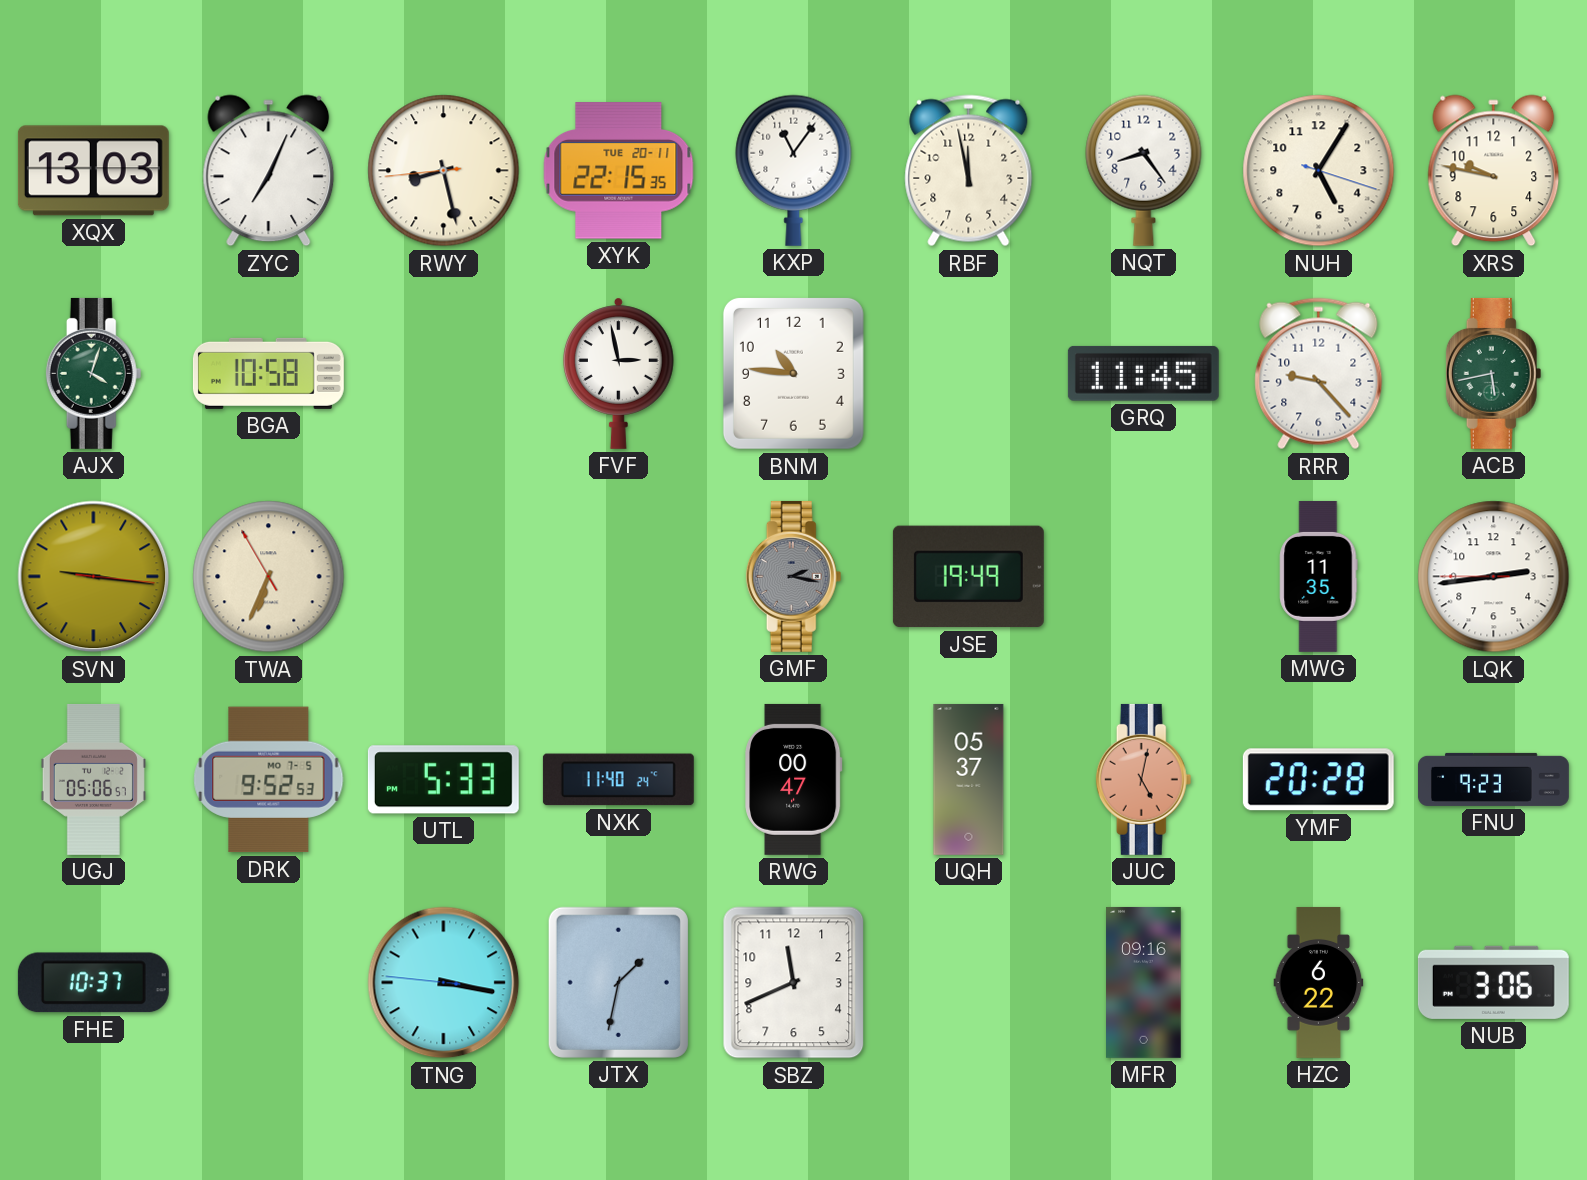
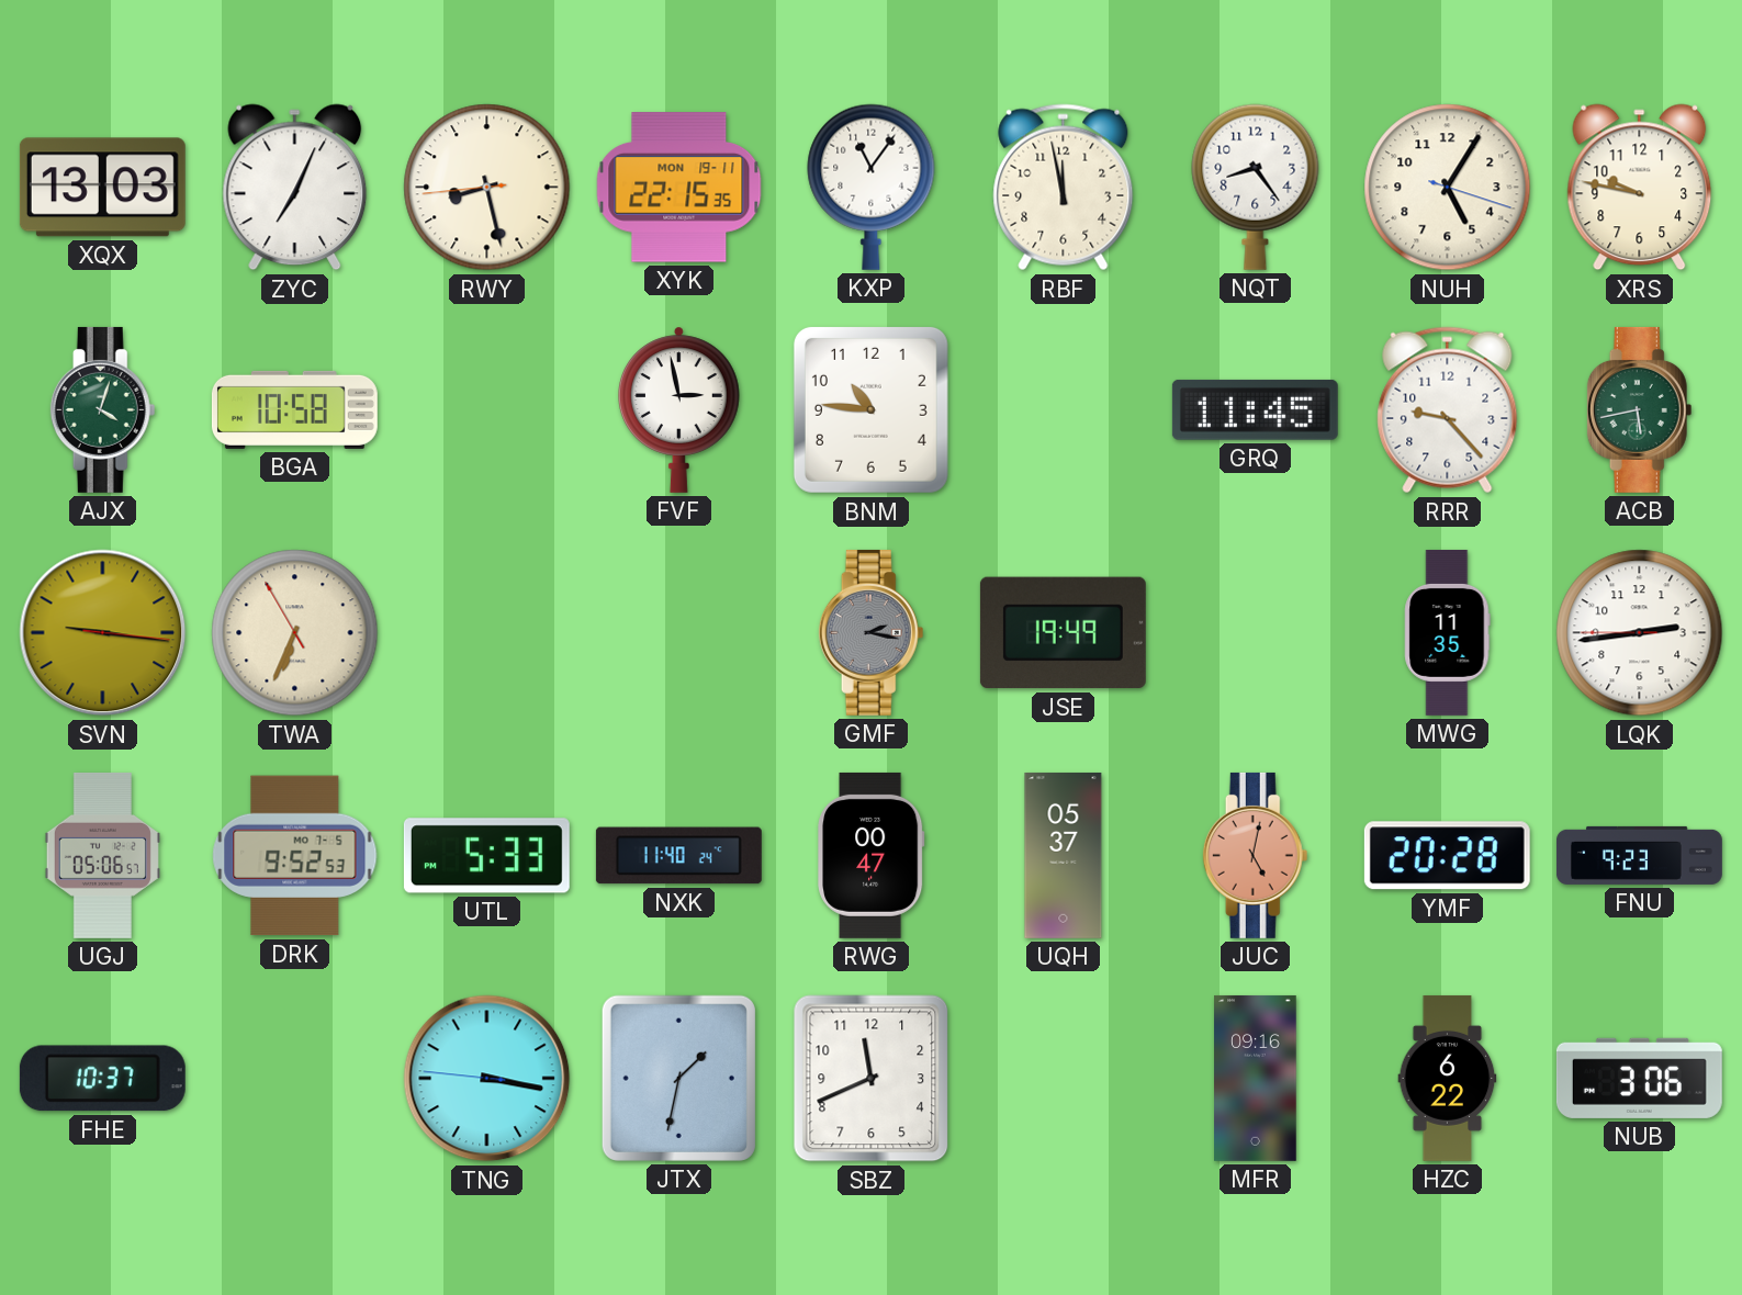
XYK date: TUE 20-11 -> MON 19-11 (679, 188)
